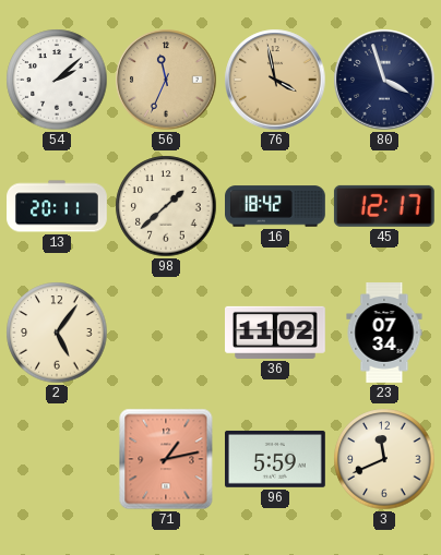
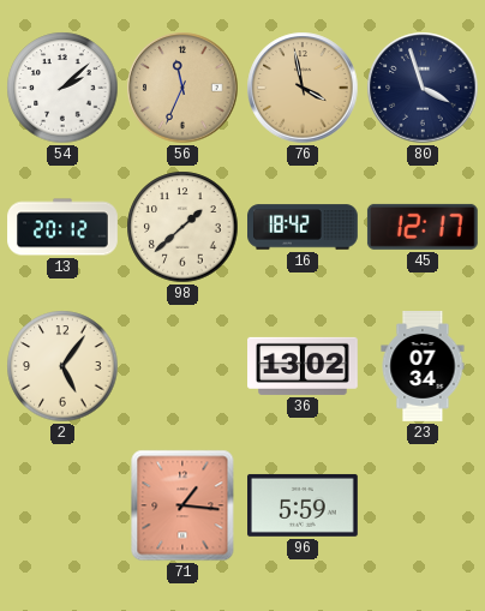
13: 20:11 -> 20:12 (62, 227)
36: 11:02 -> 13:02 (304, 366)
71: 1:13 -> 1:16 (182, 505)
3: 11:41 -> none (384, 459)
